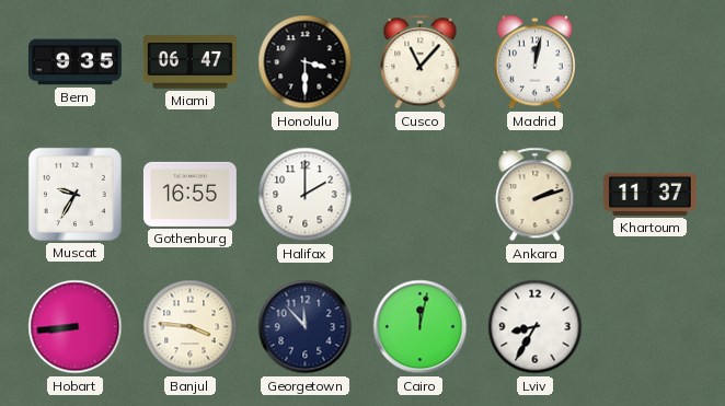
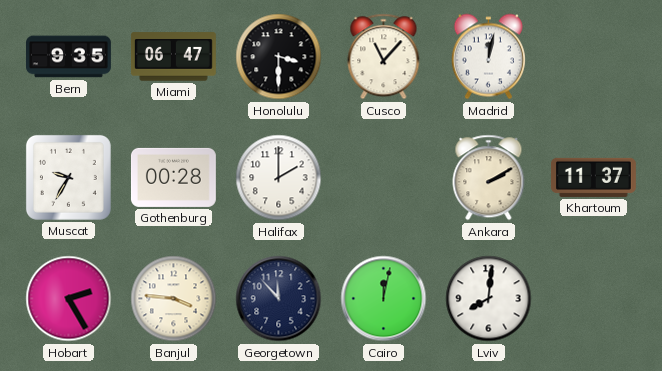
Gothenburg: 16:55 -> 00:28 (173, 177)
Ankara: 2:12 -> 2:10 (489, 178)
Hobart: 8:44 -> 2:25 (69, 299)
Lviv: 8:35 -> 8:01 (489, 299)
